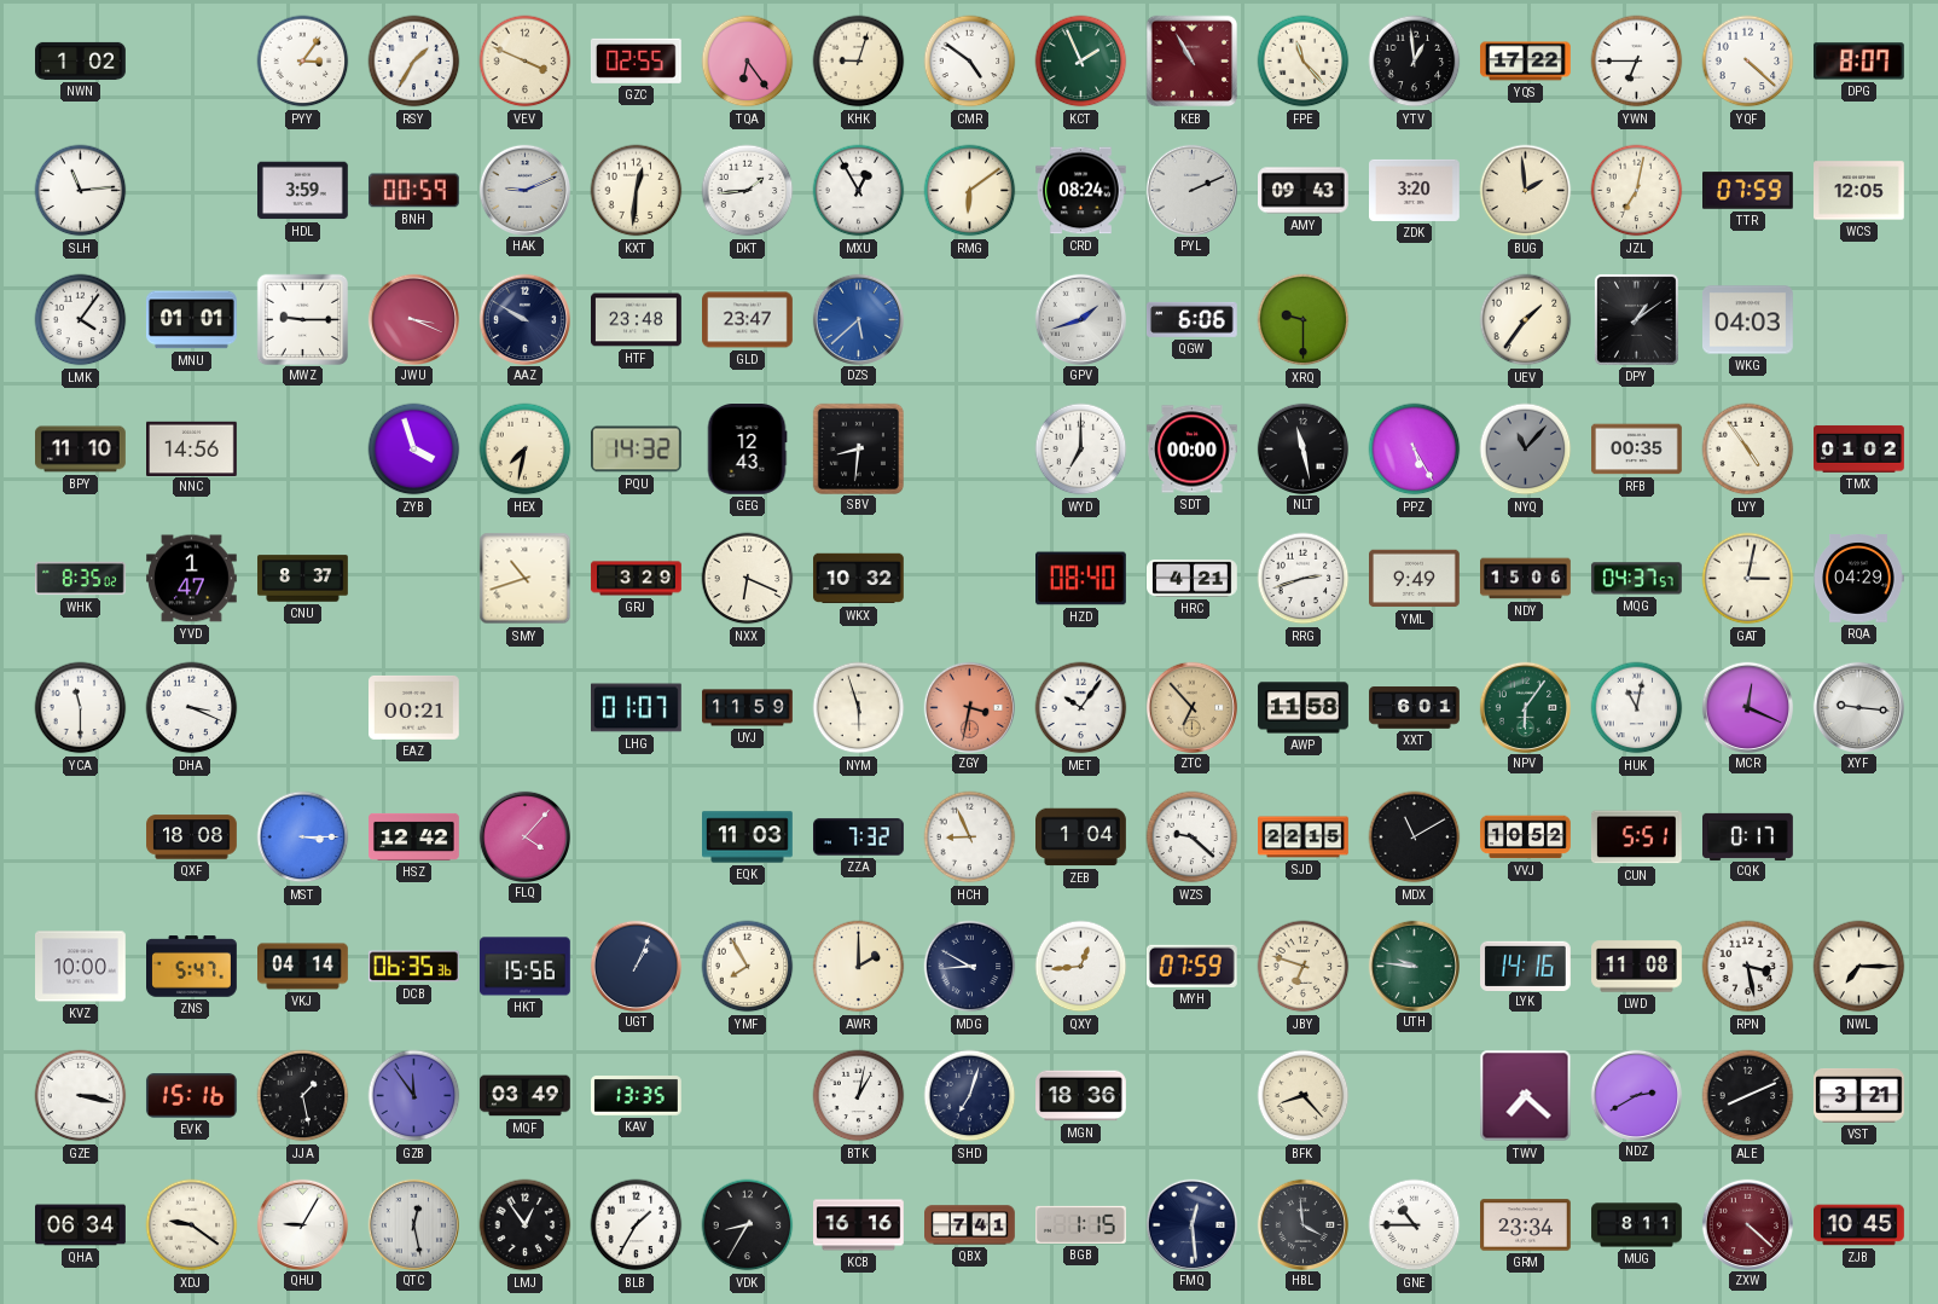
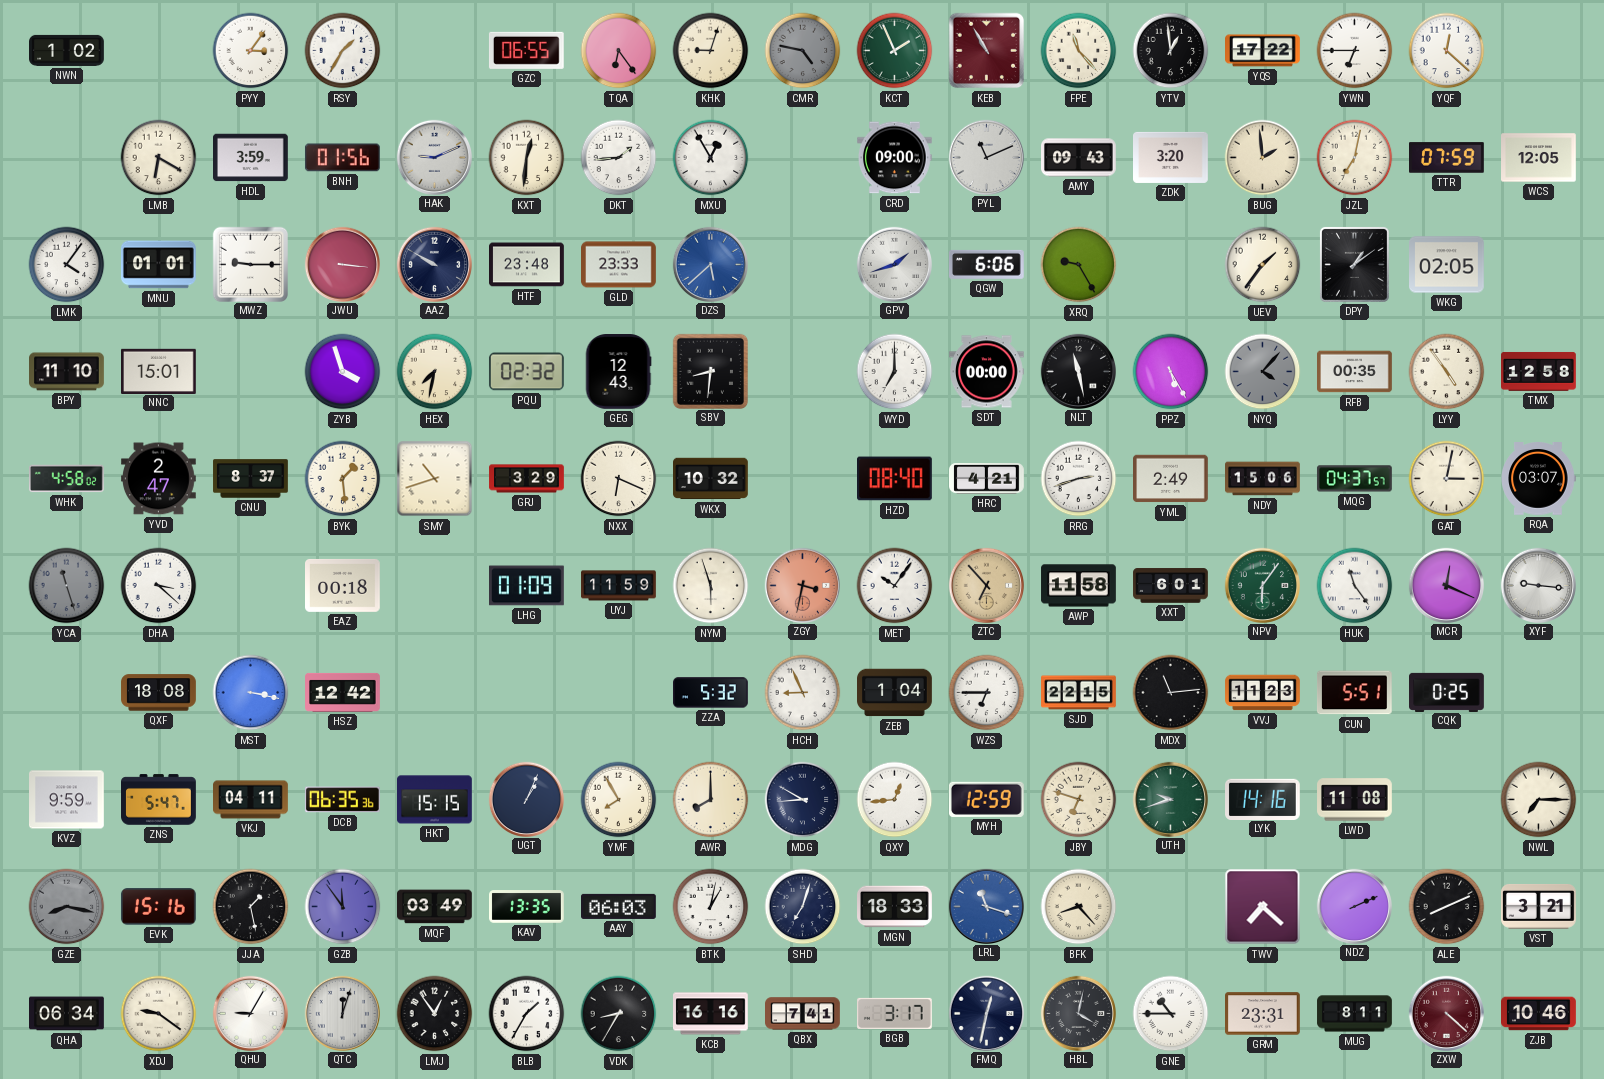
VEV: 3:49 -> none (526, 62)
GZC: 02:55 -> 06:55 (526, 50)
CMR: 4:51 -> 4:47 (803, 51)
CMR dial: white -> grey (803, 51)
YQF: 4:22 -> 12:22 (1447, 51)
DPG: 8:07 -> none (1858, 62)
SLH: 11:14 -> none (81, 191)
LMB: none -> 6:20 (159, 158)
BNH: 00:59 -> 01:56 (342, 158)
RMG: 6:09 -> none (970, 191)
CRD: 08:24 -> 09:00 (895, 158)
PYL: 2:11 -> 11:11 (986, 157)
JWU: 3:19 -> 3:16 (342, 264)
GLD: 23:47 -> 23:33 (619, 265)
XRQ: 9:30 -> 9:25 (1079, 265)
WKG: 04:03 -> 02:05 (1447, 265)
NNC: 14:56 -> 15:01 (159, 371)
PQU: 14:32 -> 02:32 (526, 372)
NYQ: 11:07 -> 4:07 (1263, 372)
TMX: 01:02 -> 12:58 (1539, 371)
WHK: 8:35 -> 4:58 (67, 479)
YVD: 1:47 -> 2:47 (159, 479)
BYK: none -> 1:29 (343, 479)
YML: 9:49 -> 2:49 (1171, 479)
RQA: 04:29 -> 03:07 (1538, 479)
YCA: 11:30 -> 11:27 (67, 586)
YCA dial: white -> grey (67, 586)
DHA: 3:19 -> 3:22 (159, 586)
EAZ: 00:21 -> 00:18 (343, 585)
LHG: 01:07 -> 01:09 (527, 586)
HUK: 11:02 -> 11:24 (1355, 586)
MST: 3:15 -> 3:17 (251, 693)
FLQ: 4:07 -> none (524, 836)
EQK: 11:03 -> none (748, 838)
ZZA: 7:32 -> 5:32 (711, 693)
WZS: 9:22 -> 6:45 (987, 693)
MDX: 11:10 -> 11:14 (1171, 693)
VVJ: 10:52 -> 11:23 (1263, 693)
CQK: 0:17 -> 0:25 (1447, 692)
KVZ: 10:00 -> 9:59 (67, 800)
VKJ: 04:14 -> 04:11 (251, 800)
HKT: 15:56 -> 15:15 (435, 800)
AWR: 2:00 -> 8:00 (711, 800)
MYH: 07:59 -> 12:59 (986, 799)
UTH: 9:46 -> 9:42 (1170, 799)
RPN: 3:28 -> none (1748, 967)
GZE: 3:17 -> 8:17 (67, 907)
GZE dial: white -> grey (67, 907)
AAY: none -> 06:03 (619, 906)
MGN: 18:36 -> 18:33 (895, 907)
LRL: none -> 11:18 (986, 906)
NDZ: 2:40 -> 2:11 (1354, 906)
QTC: 12:28 -> 12:03 (342, 1013)
BGB: 1:15 -> 3:17 (895, 1013)
FMQ: 12:29 -> 12:32 (986, 1013)
HBL: 3:59 -> 4:02 (1078, 1013)
GRM: 23:34 -> 23:31 (1263, 1014)
ZJB: 10:45 -> 10:46 (1539, 1014)
